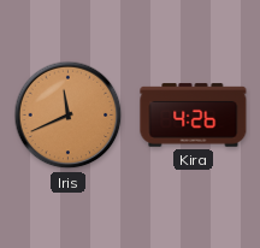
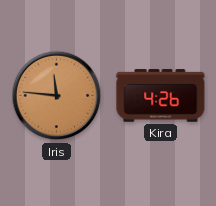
Iris: 11:41 -> 11:46 (57, 96)
